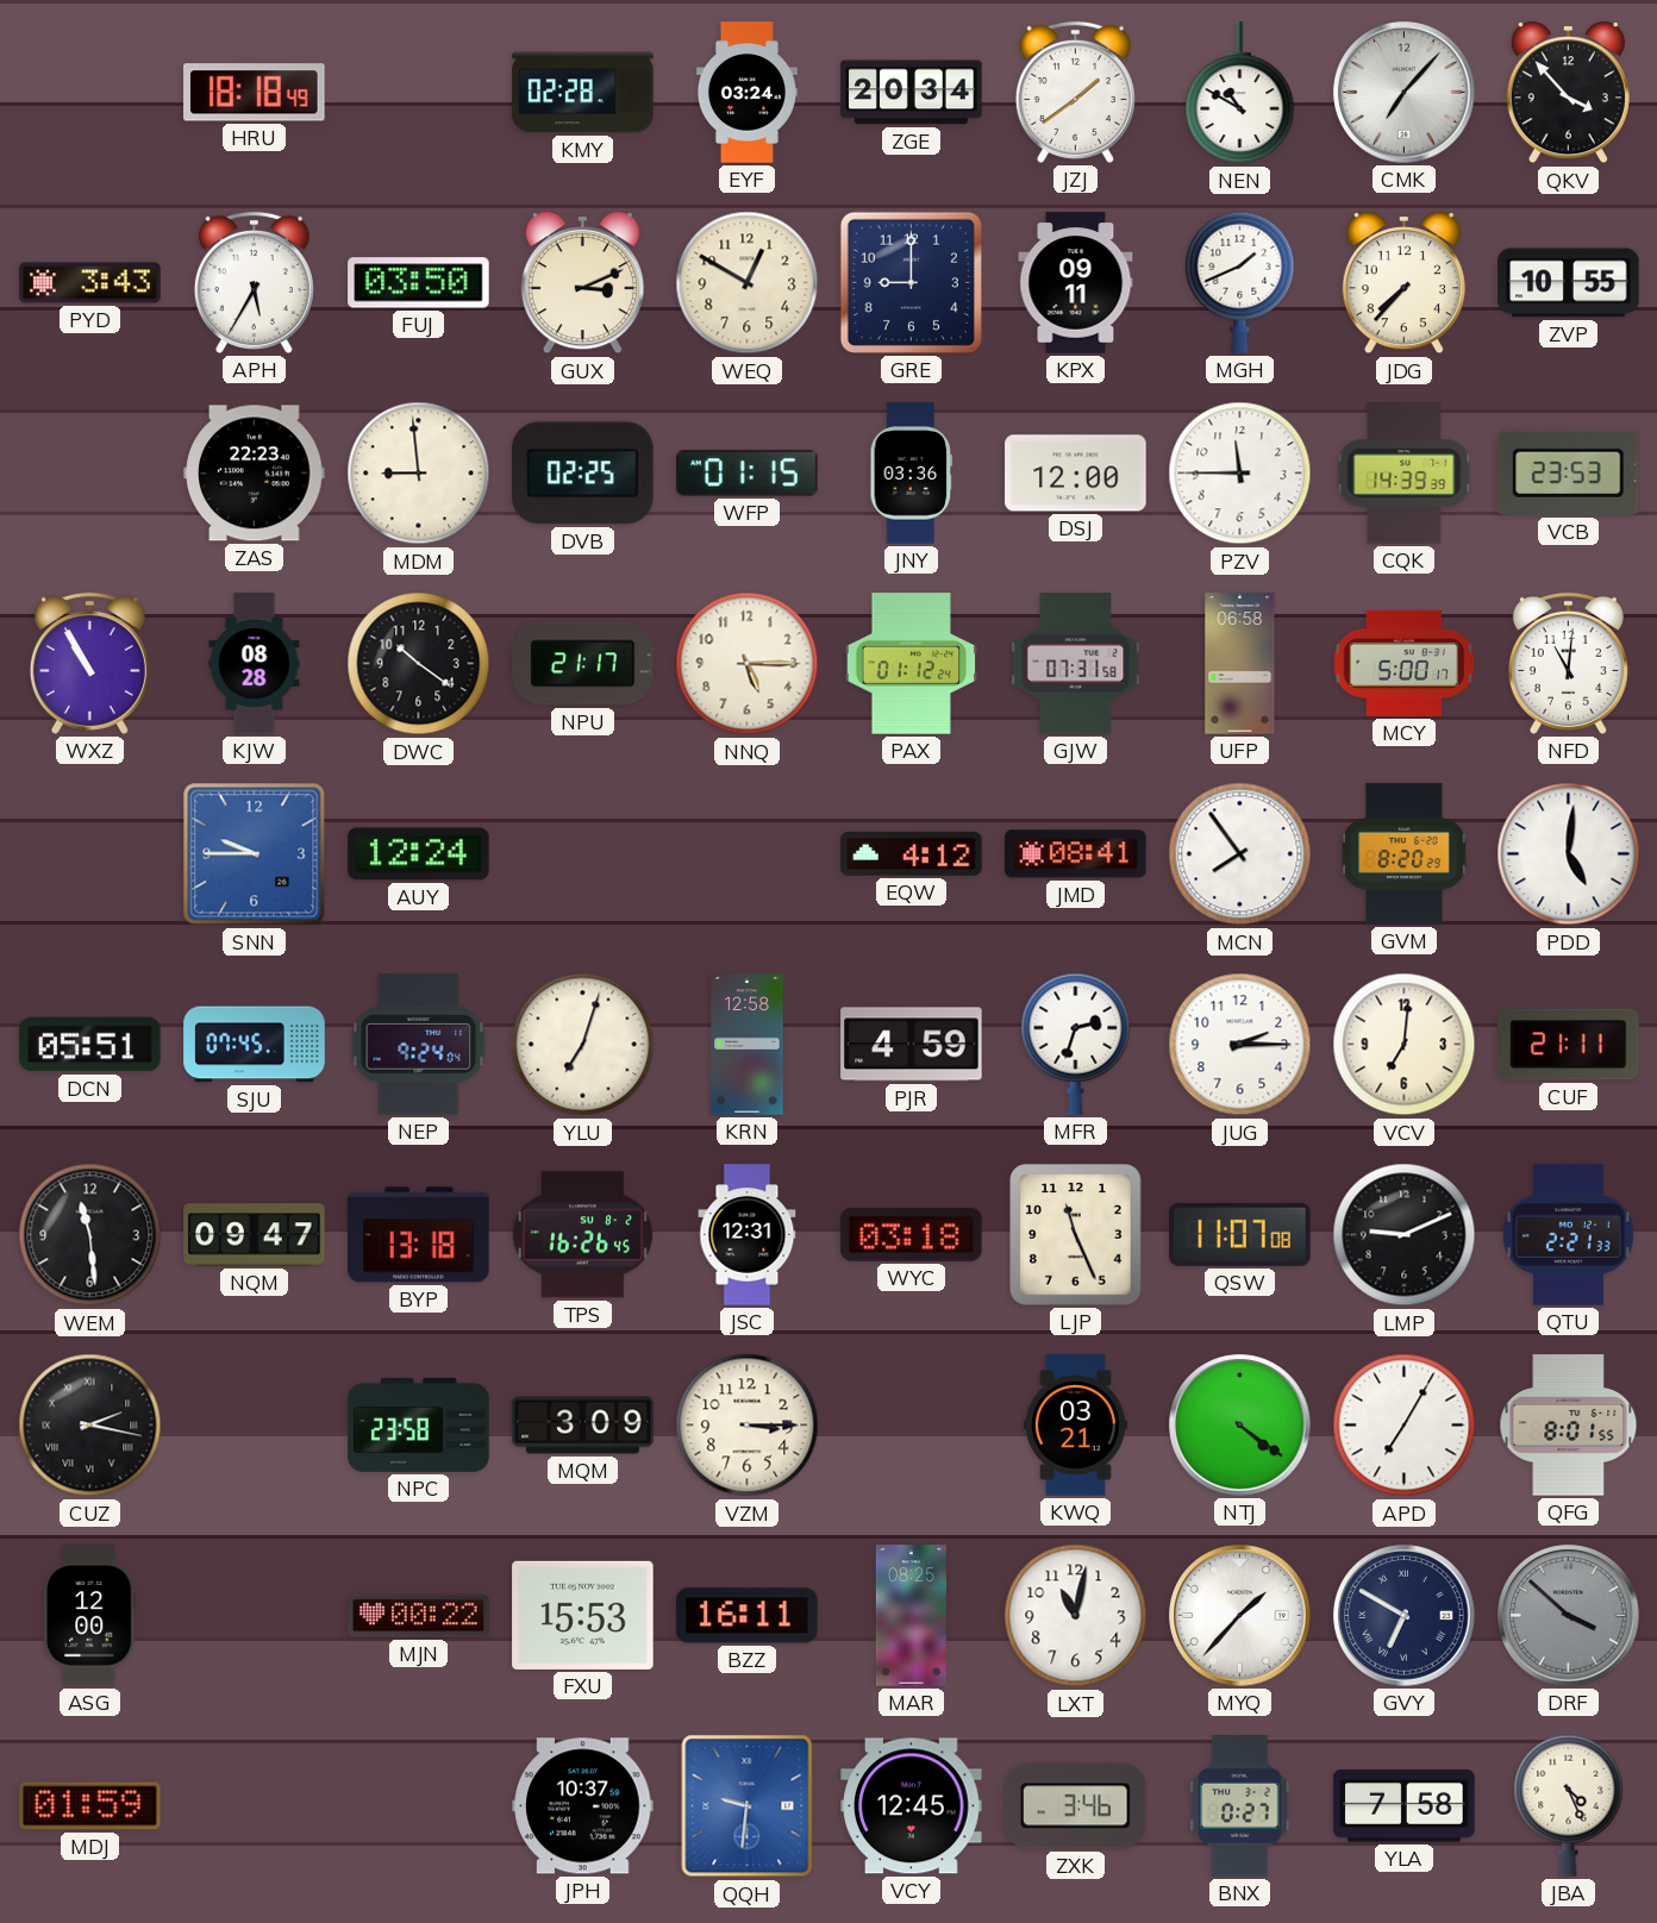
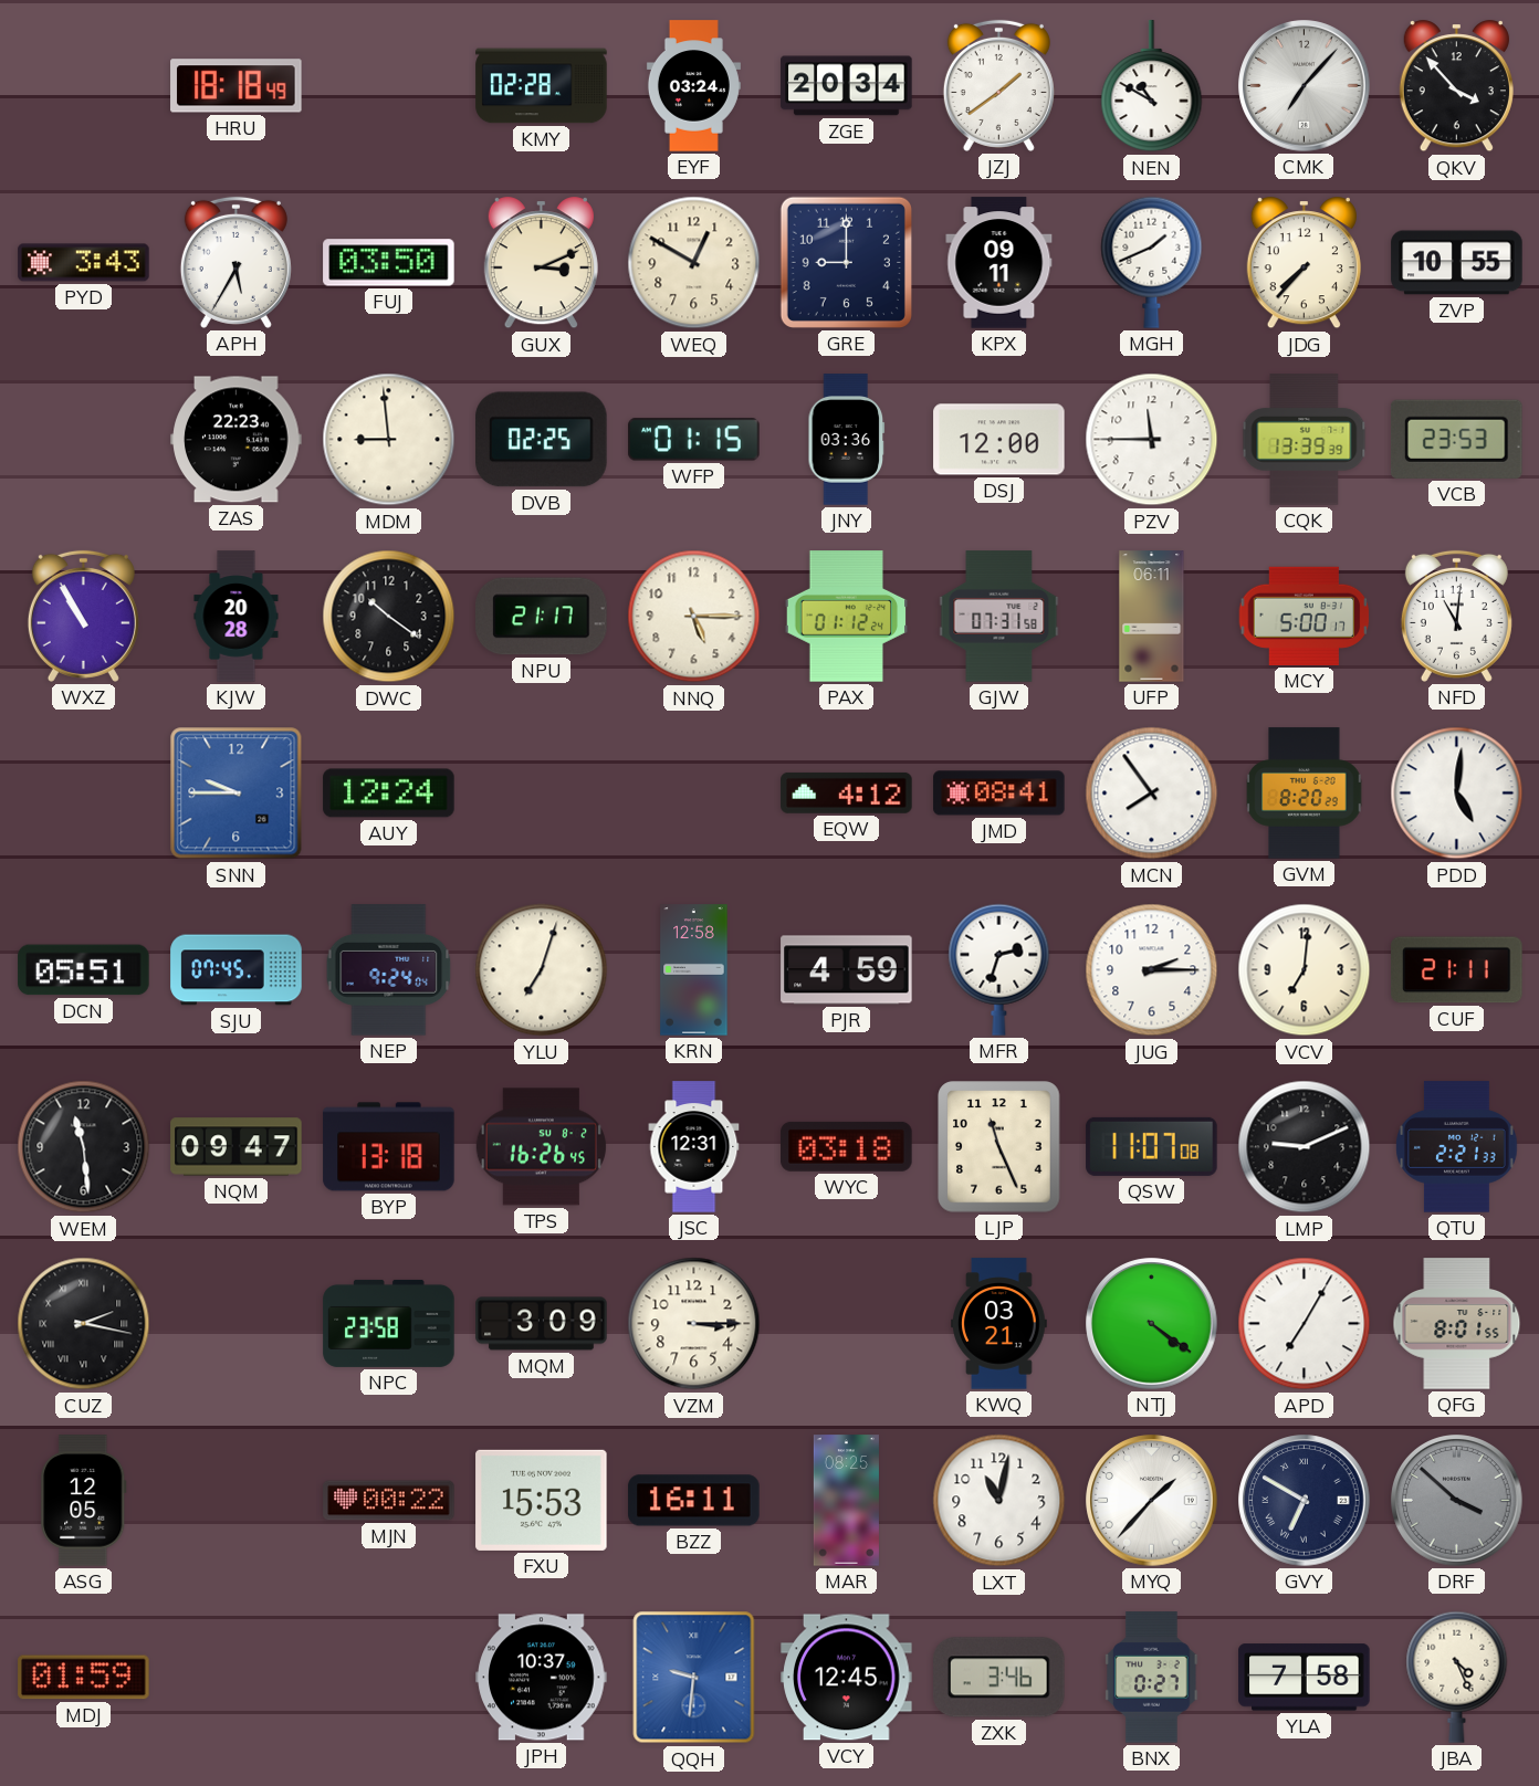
CQK: 14:39 -> 13:39 (1305, 440)
KJW: 08:28 -> 20:28 (237, 617)
UFP: 06:58 -> 06:11 (1152, 617)
ASG: 12:00 -> 12:05 (84, 1501)
